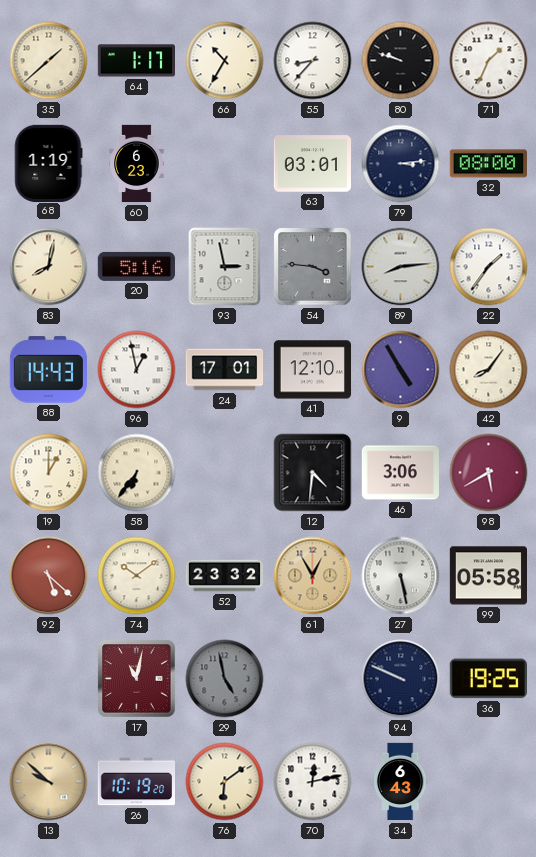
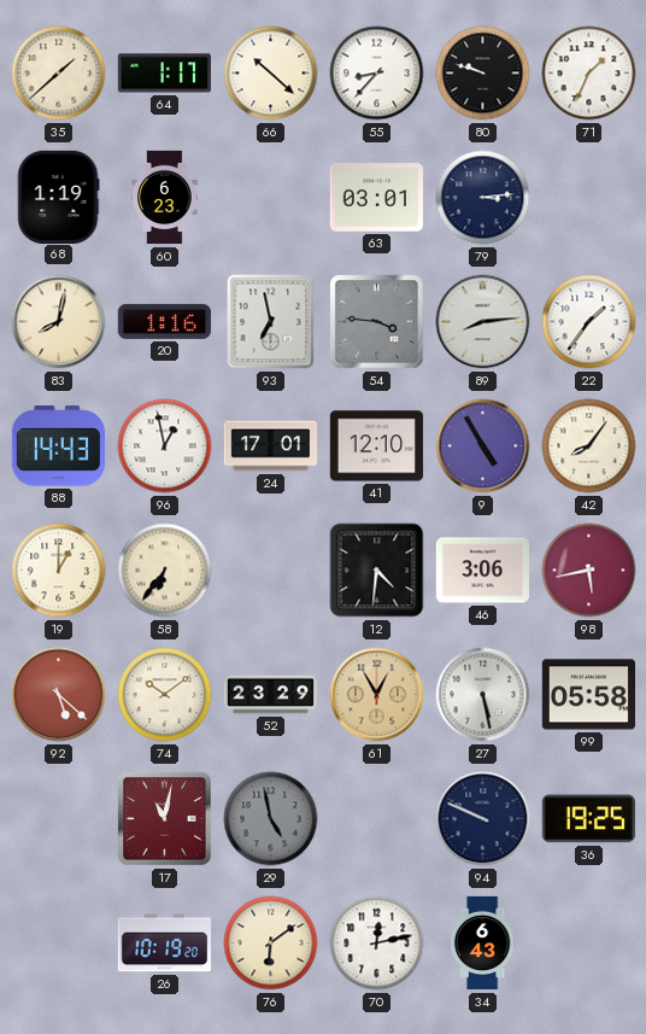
66: 10:35 -> 10:22 (271, 74)
32: 08:00 -> none (488, 164)
20: 5:16 -> 1:16 (164, 321)
93: 2:58 -> 6:58 (271, 322)
98: 5:40 -> 5:43 (589, 571)
52: 23:32 -> 23:29 (271, 695)
13: 9:52 -> none (49, 782)
